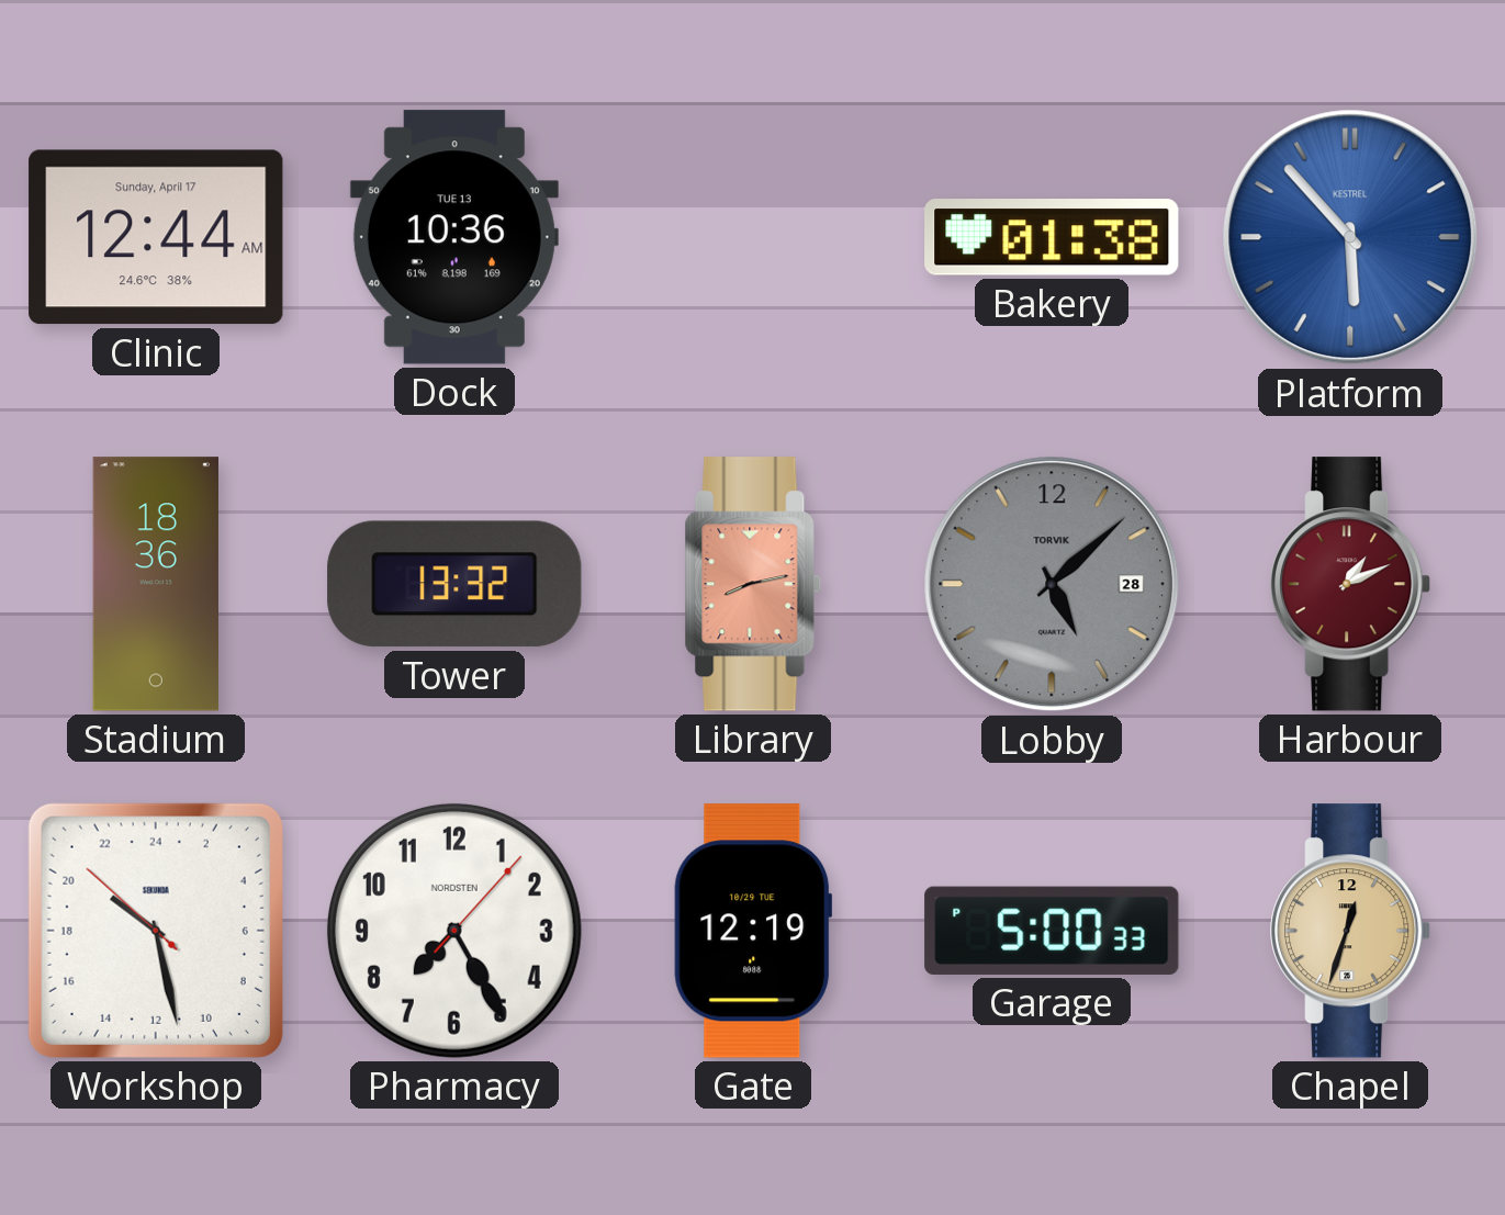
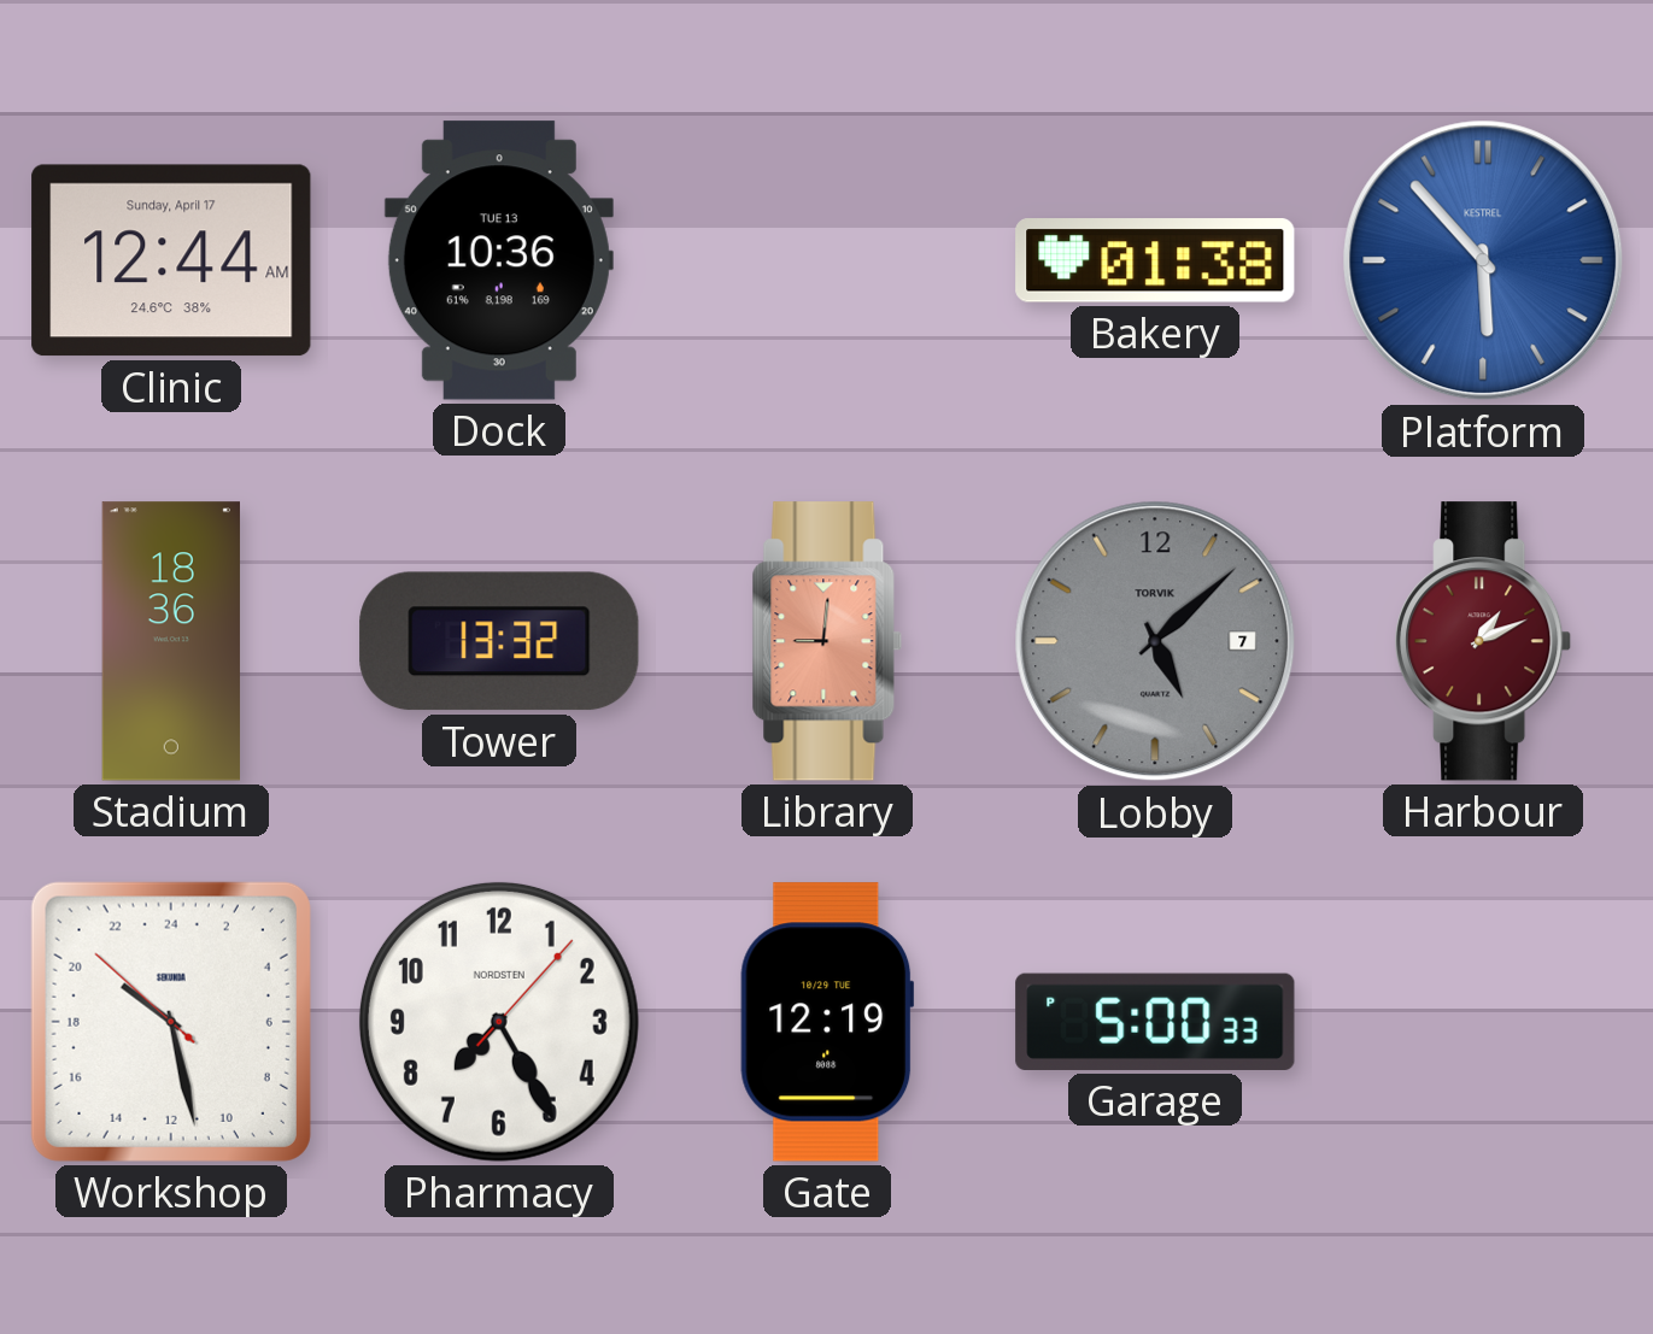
Library: 8:13 -> 9:01 (827, 641)
Lobby date: 28 -> 7 (1155, 641)
Chapel: 12:33 -> none (1351, 931)
